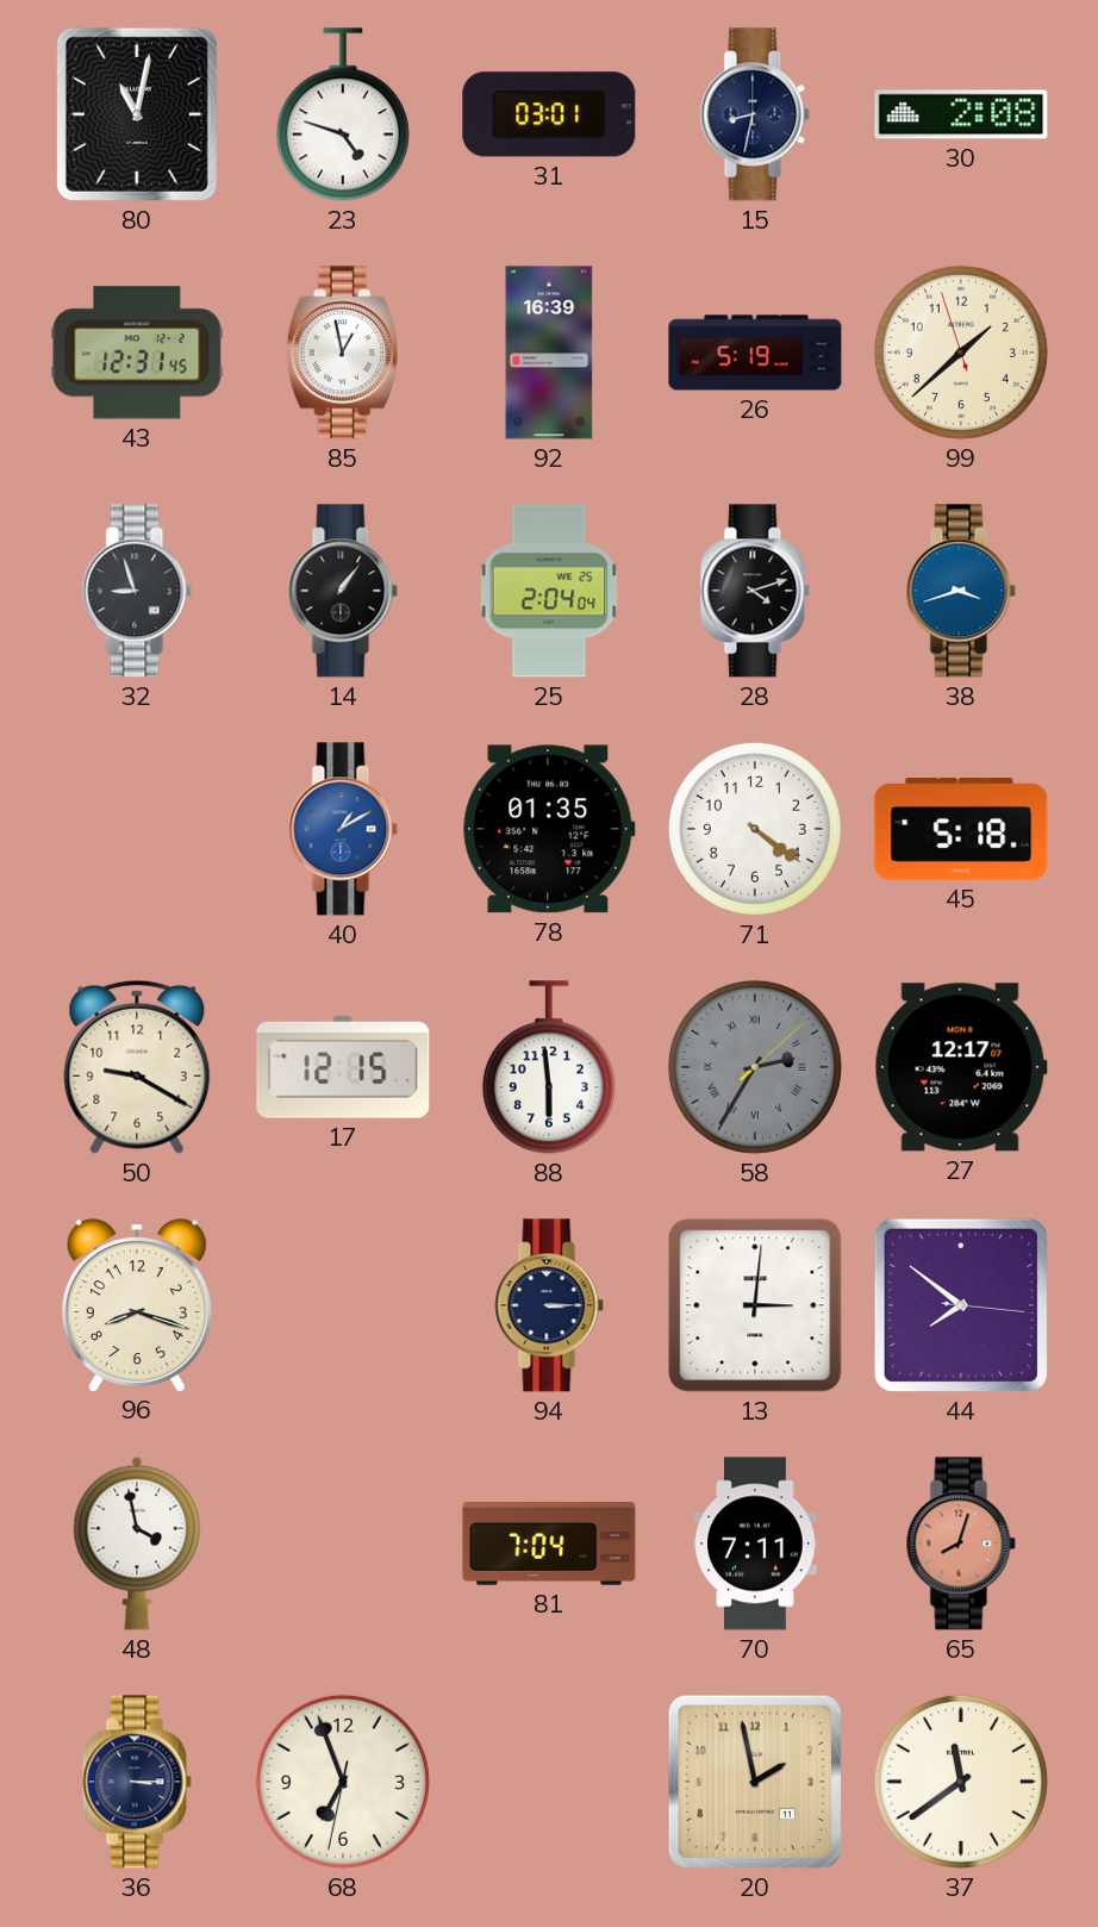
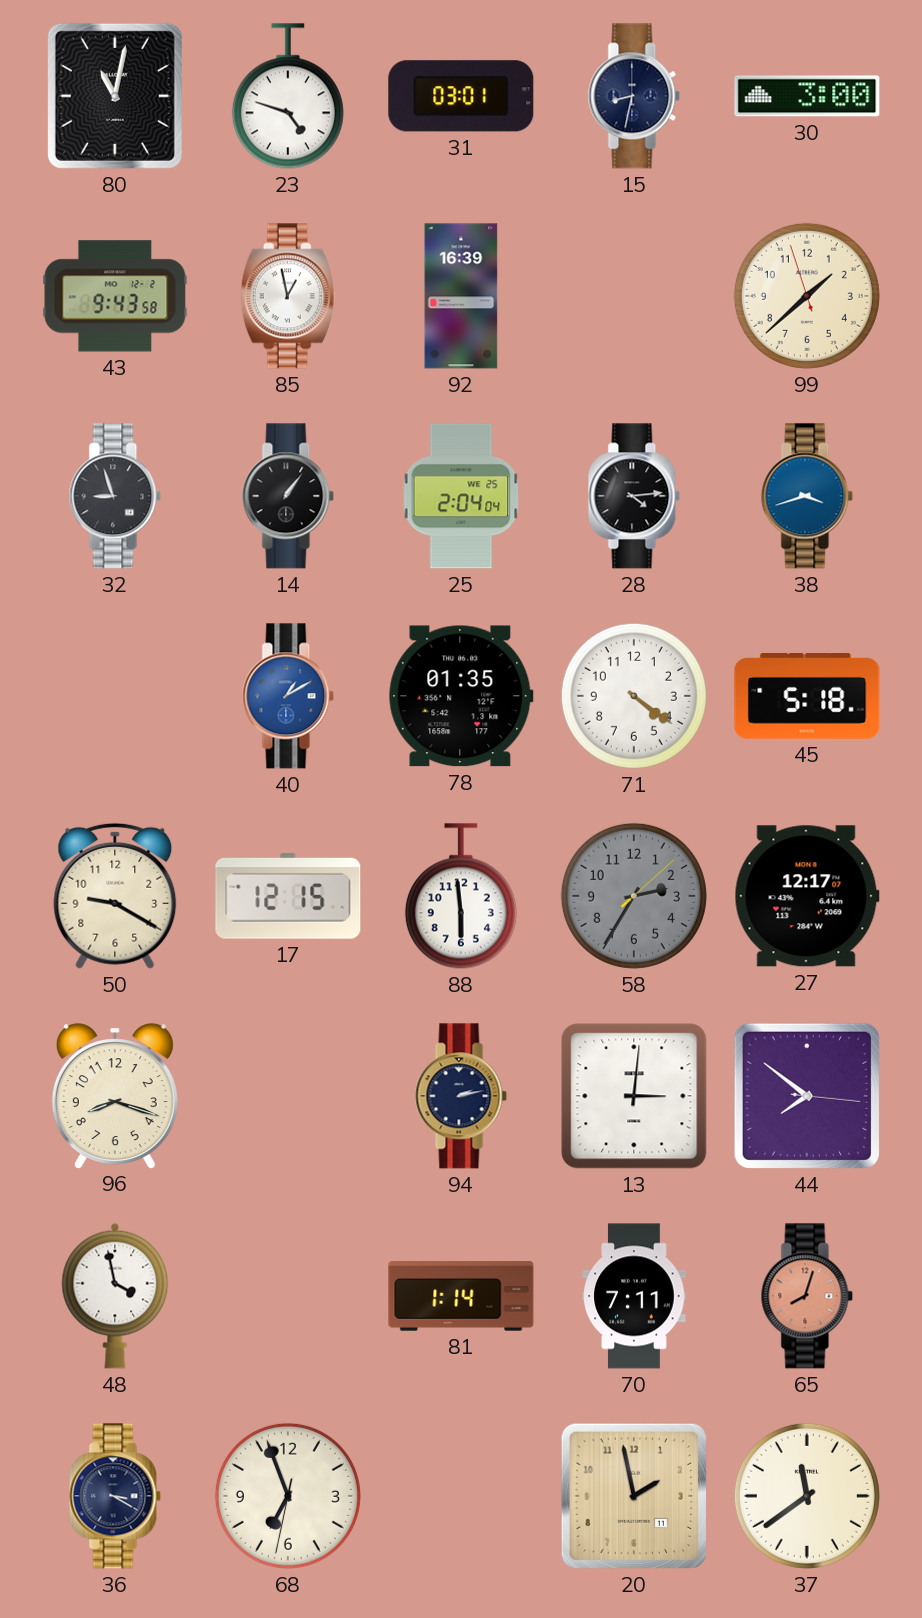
30: 2:08 -> 3:00 (807, 96)
43: 12:31 -> 9:43 (115, 296)
26: 5:19 -> none (755, 353)
28: 4:12 -> 4:14 (634, 496)
58 numerals: Roman -> Arabic (634, 896)
94: 3:15 -> 2:13 (461, 1096)
81: 7:04 -> 1:14 (461, 1296)
36: 3:15 -> 3:20 (115, 1496)
